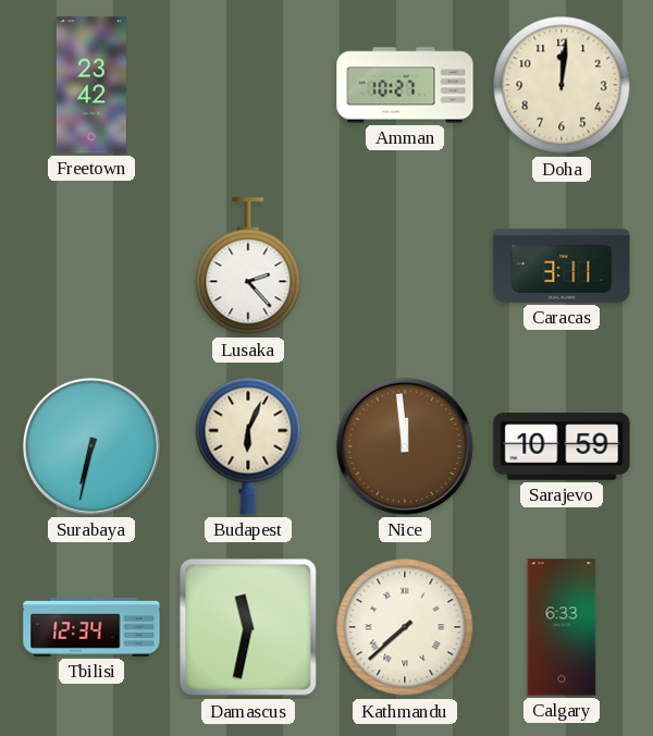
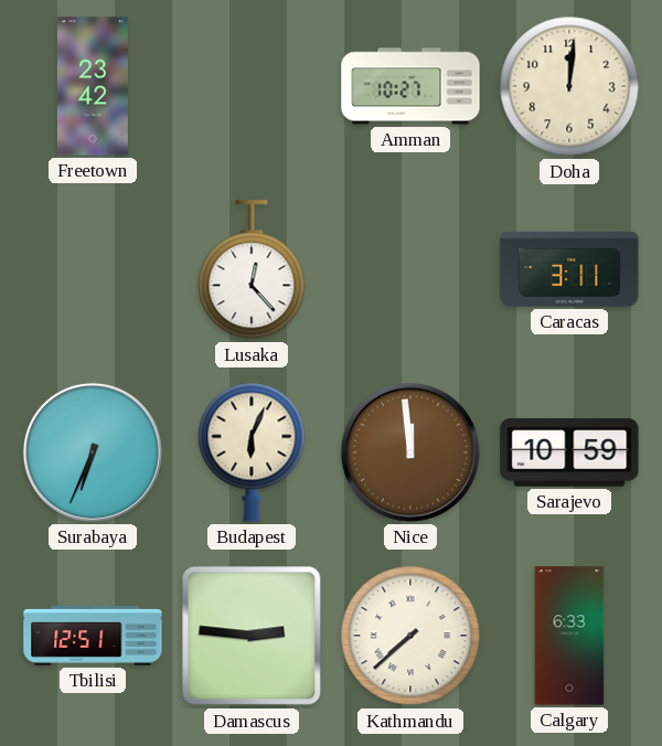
Lusaka: 2:23 -> 12:23 (252, 270)
Surabaya: 6:32 -> 6:34 (93, 452)
Tbilisi: 12:34 -> 12:51 (93, 636)
Damascus: 11:32 -> 2:46 (252, 636)
